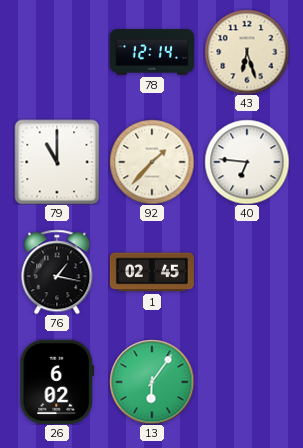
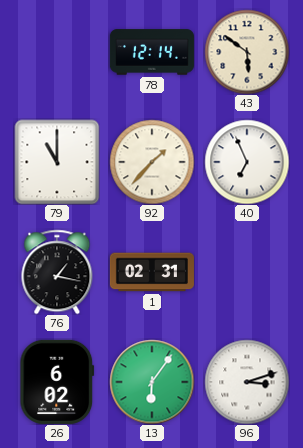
43: 6:27 -> 5:51 (247, 52)
40: 6:46 -> 6:56 (247, 162)
1: 02:45 -> 02:31 (152, 272)
96: none -> 3:12 (247, 382)
